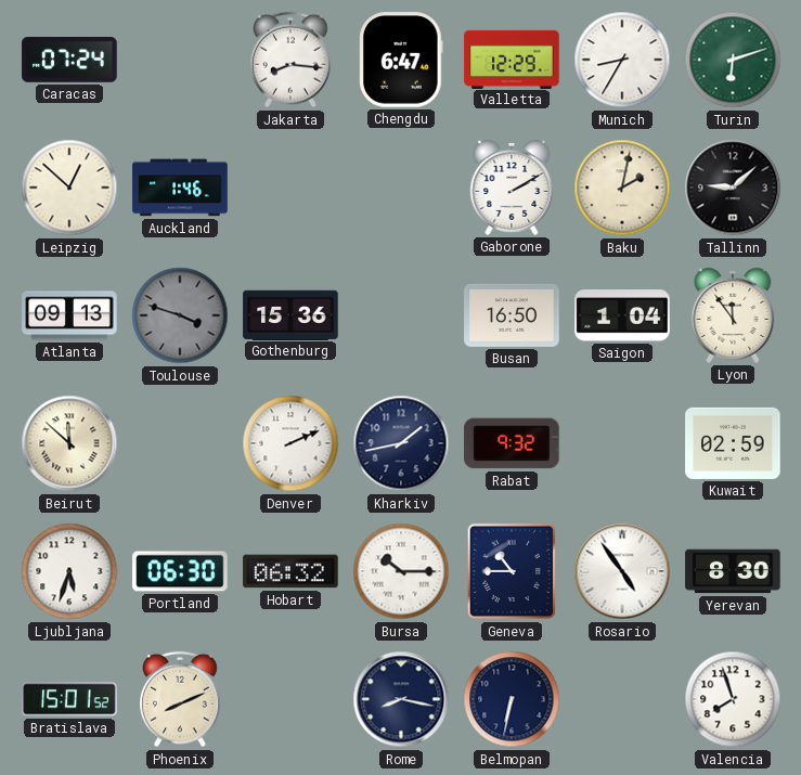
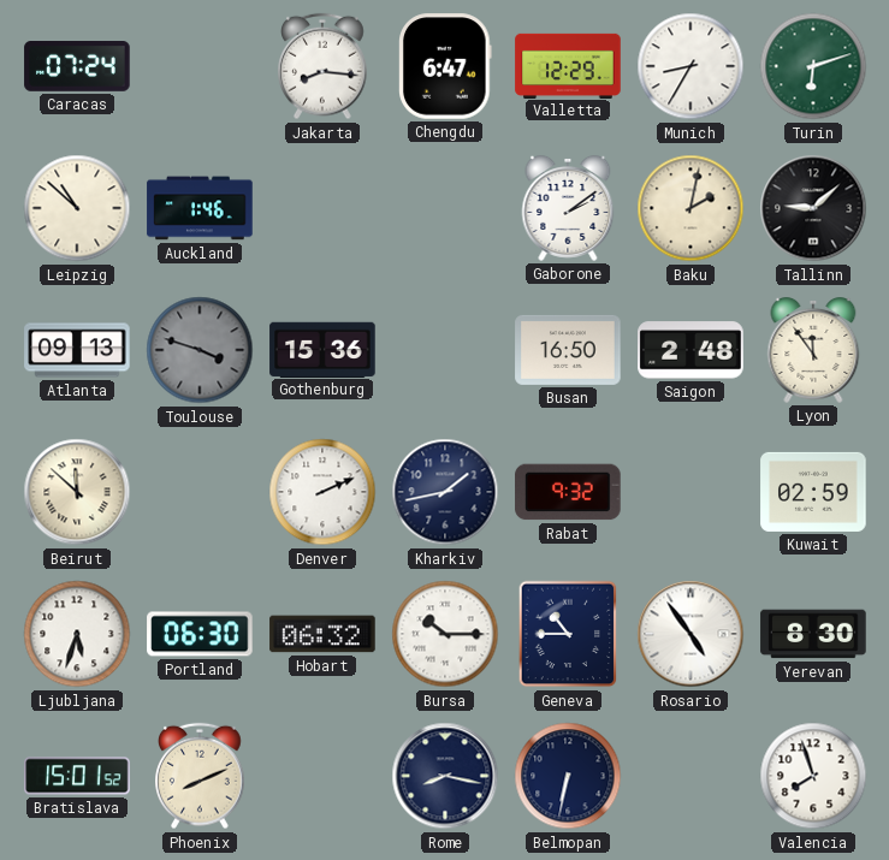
Leipzig: 12:52 -> 10:52 (77, 208)
Gaborone: 2:10 -> 2:09 (568, 209)
Saigon: 1:04 -> 2:48 (691, 350)
